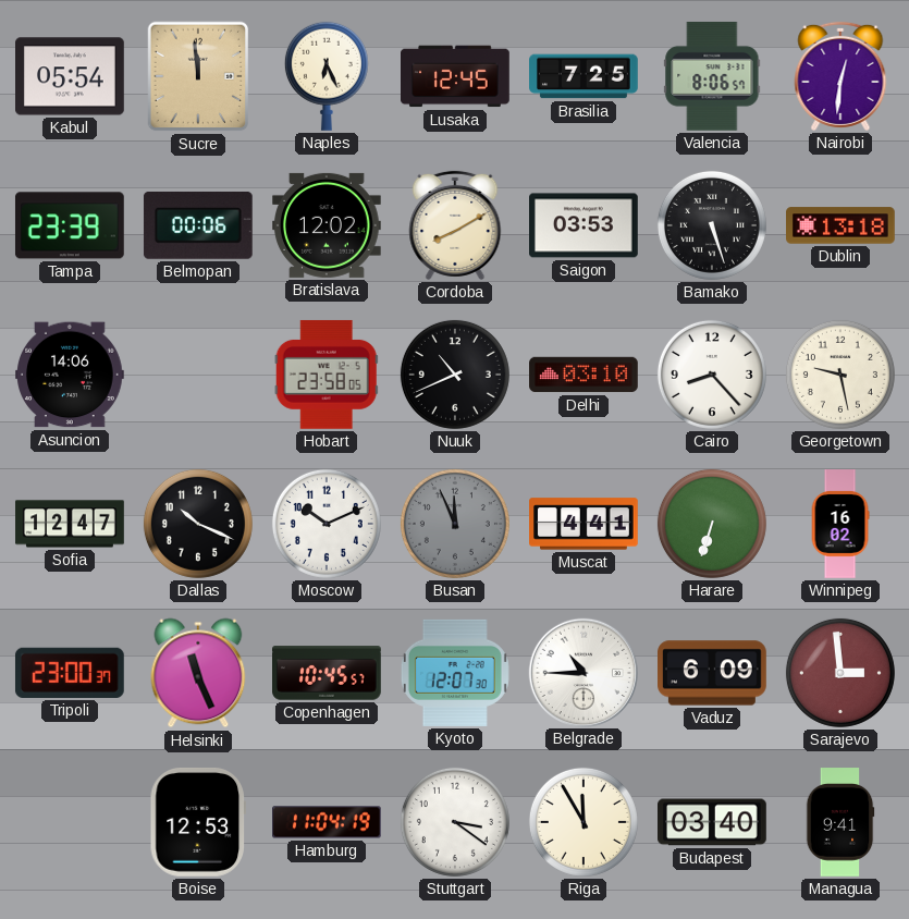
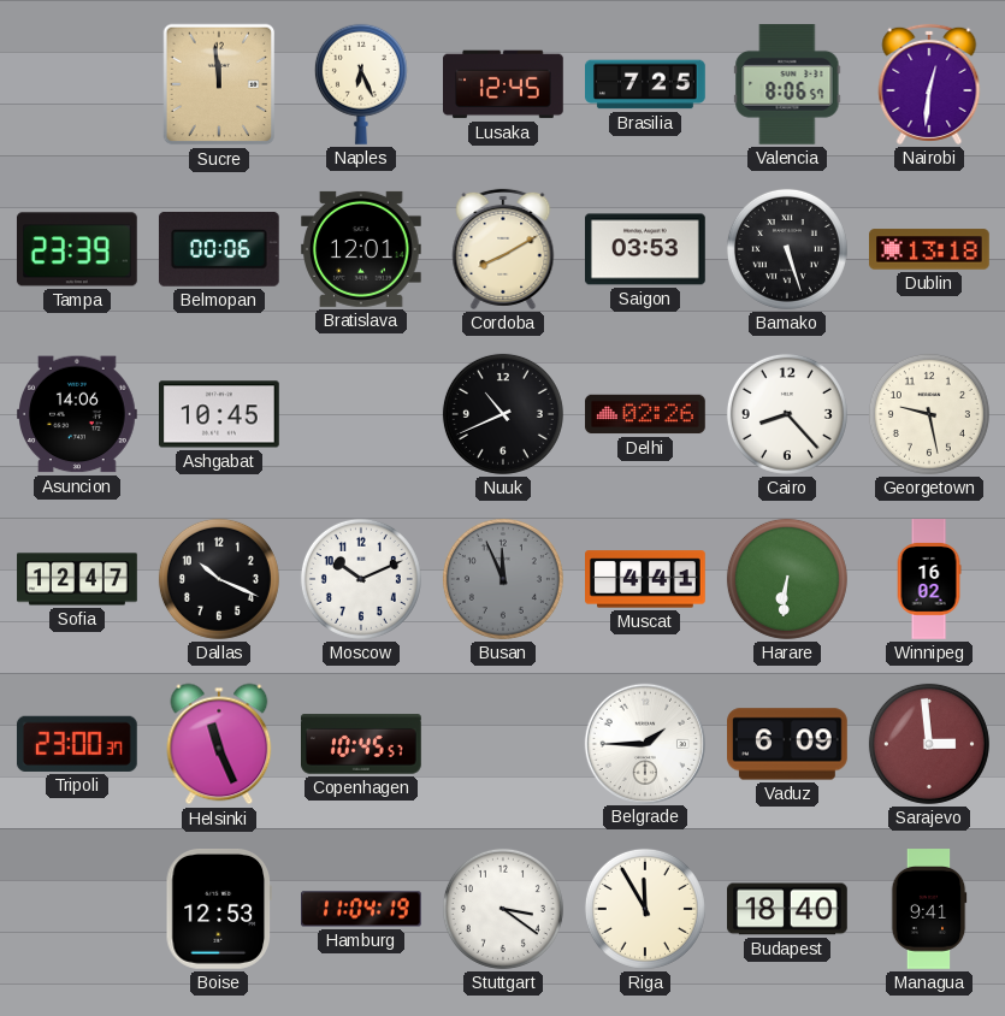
Kabul: 05:54 -> none (71, 76)
Bratislava: 12:02 -> 12:01 (362, 249)
Ashgabat: none -> 10:45 (220, 414)
Hobart: 23:58 -> none (327, 375)
Delhi: 03:10 -> 02:26 (645, 414)
Harare: 6:33 -> 6:31 (787, 579)
Kyoto: 12:07 -> none (455, 673)
Belgrade: 10:45 -> 1:45 (644, 743)
Budapest: 03:40 -> 18:40 (788, 909)
